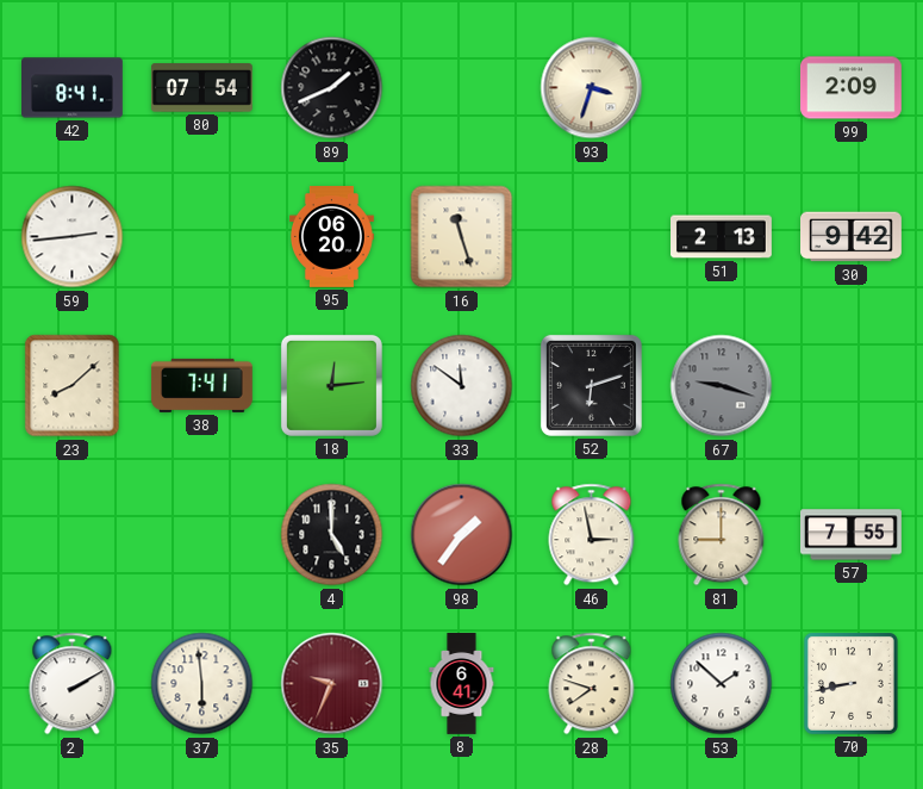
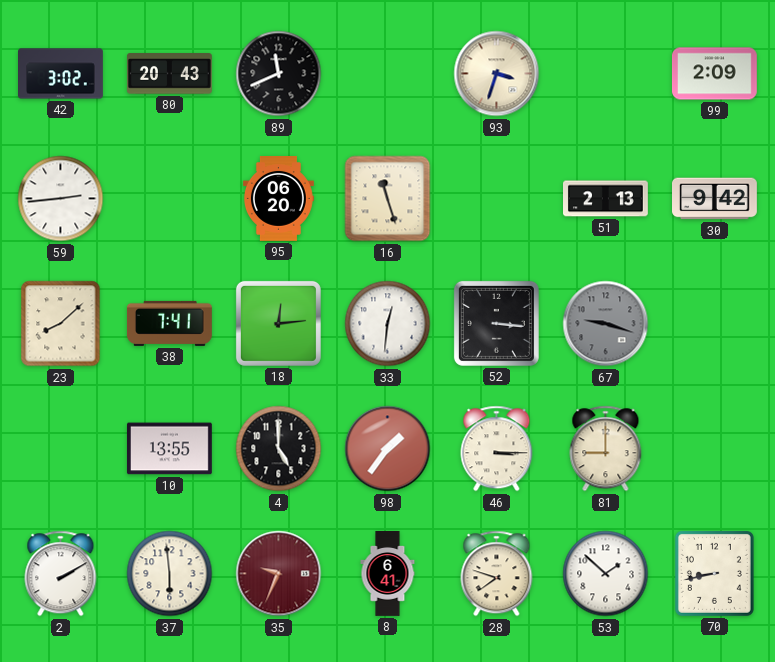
42: 8:41 -> 3:02 (61, 74)
80: 07:54 -> 20:43 (169, 74)
89: 1:41 -> 11:41 (279, 74)
33: 11:51 -> 12:31 (388, 324)
52: 6:12 -> 3:16 (496, 323)
10: none -> 13:55 (169, 449)
46: 2:58 -> 3:15 (497, 449)
57: 7:55 -> none (852, 535)
